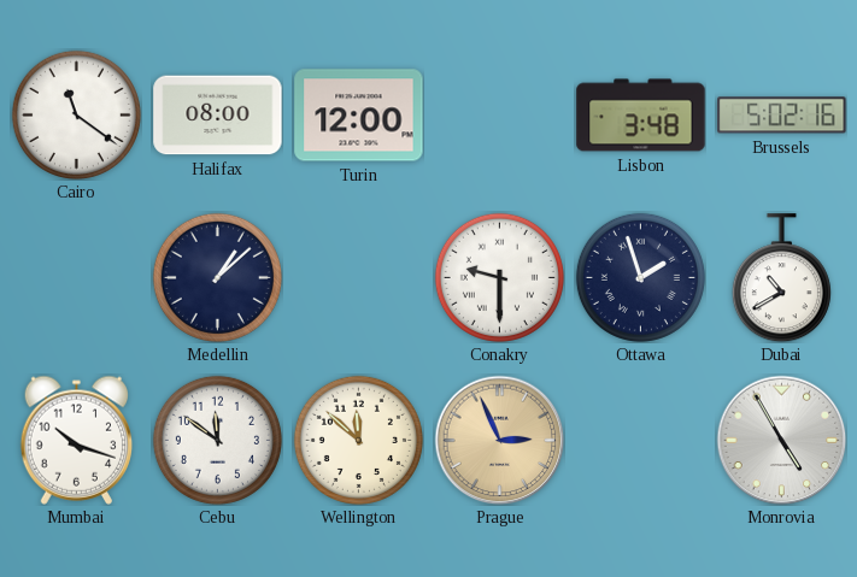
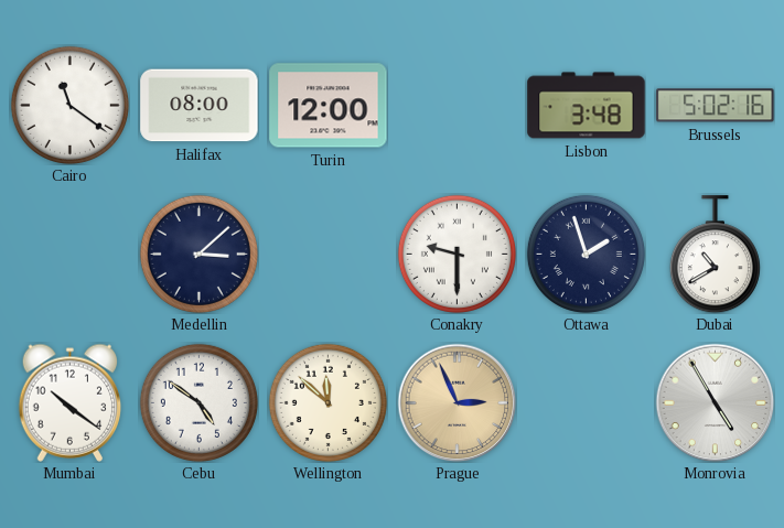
Medellin: 1:08 -> 3:08 (198, 254)
Mumbai: 10:18 -> 10:21 (69, 402)
Cebu: 11:51 -> 4:51 (198, 402)
